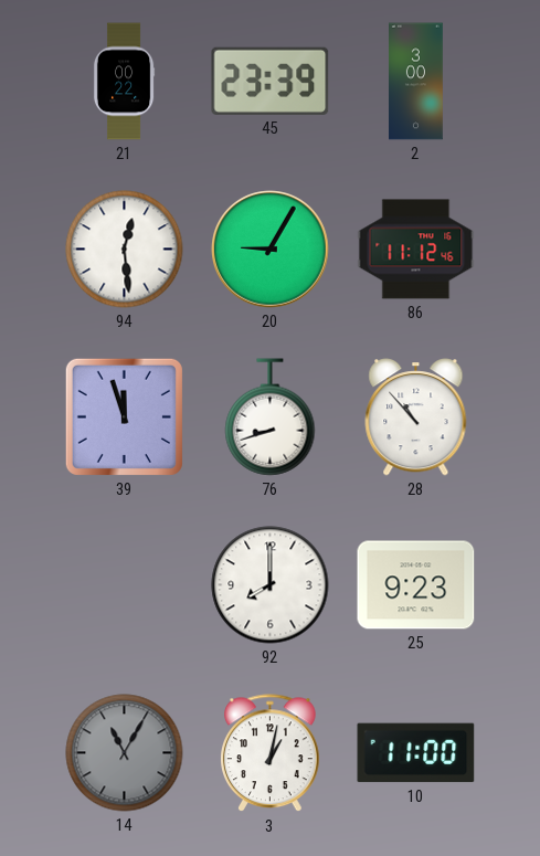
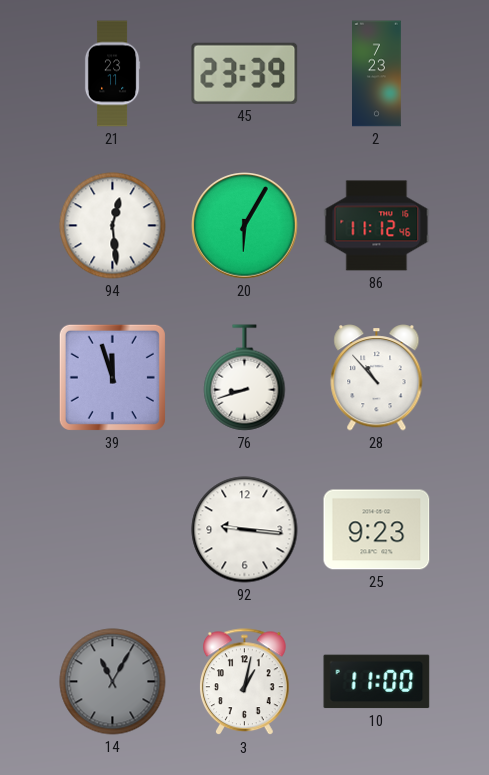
21: 00:22 -> 23:11 (112, 74)
2: 3:00 -> 7:23 (377, 74)
20: 9:05 -> 6:05 (245, 226)
92: 8:00 -> 9:16 (245, 530)
